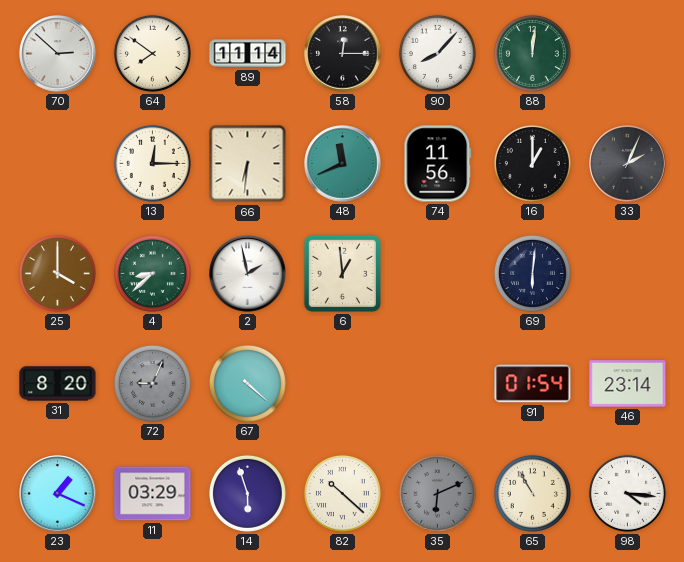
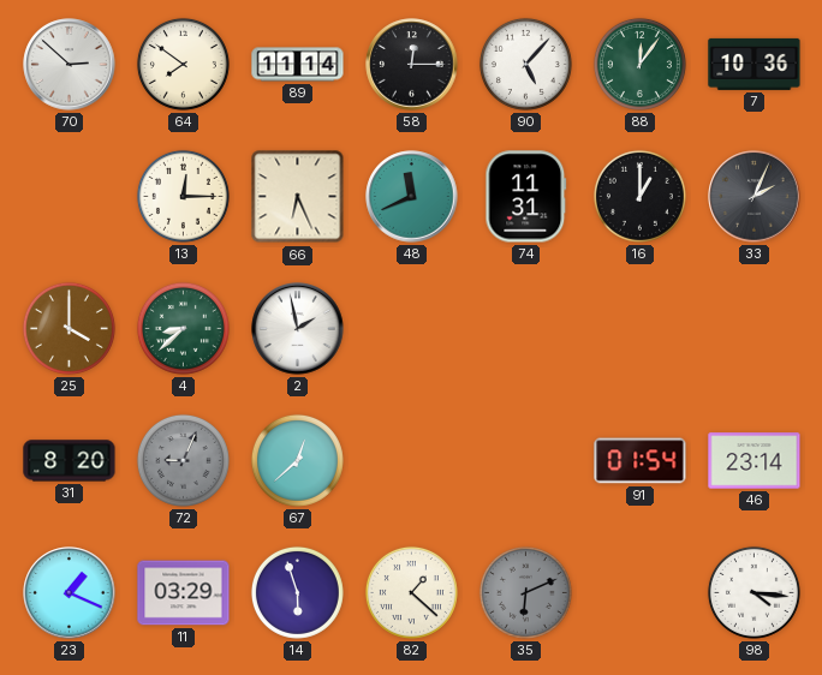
90: 8:07 -> 5:07 (525, 64)
88: 12:01 -> 12:06 (639, 64)
7: none -> 10:36 (755, 64)
66: 6:31 -> 6:26 (298, 197)
74: 11:56 -> 11:31 (526, 197)
6: 12:59 -> none (342, 273)
69: 6:01 -> none (532, 273)
67: 4:22 -> 12:38 (297, 460)
82: 10:22 -> 1:22 (411, 592)
65: 10:55 -> none (532, 493)
